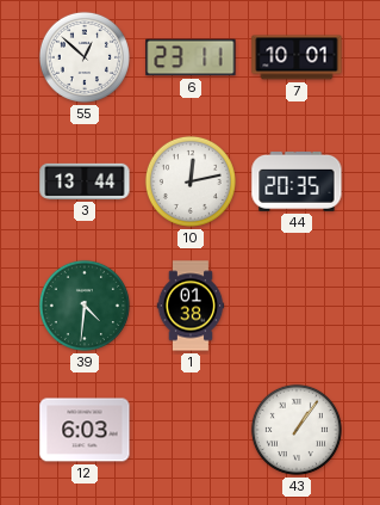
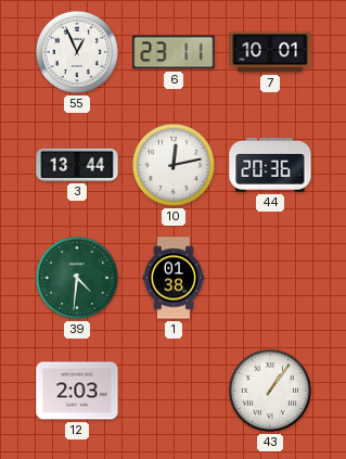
55: 12:52 -> 12:56 (77, 52)
44: 20:35 -> 20:36 (270, 165)
12: 6:03 -> 2:03 (77, 391)
